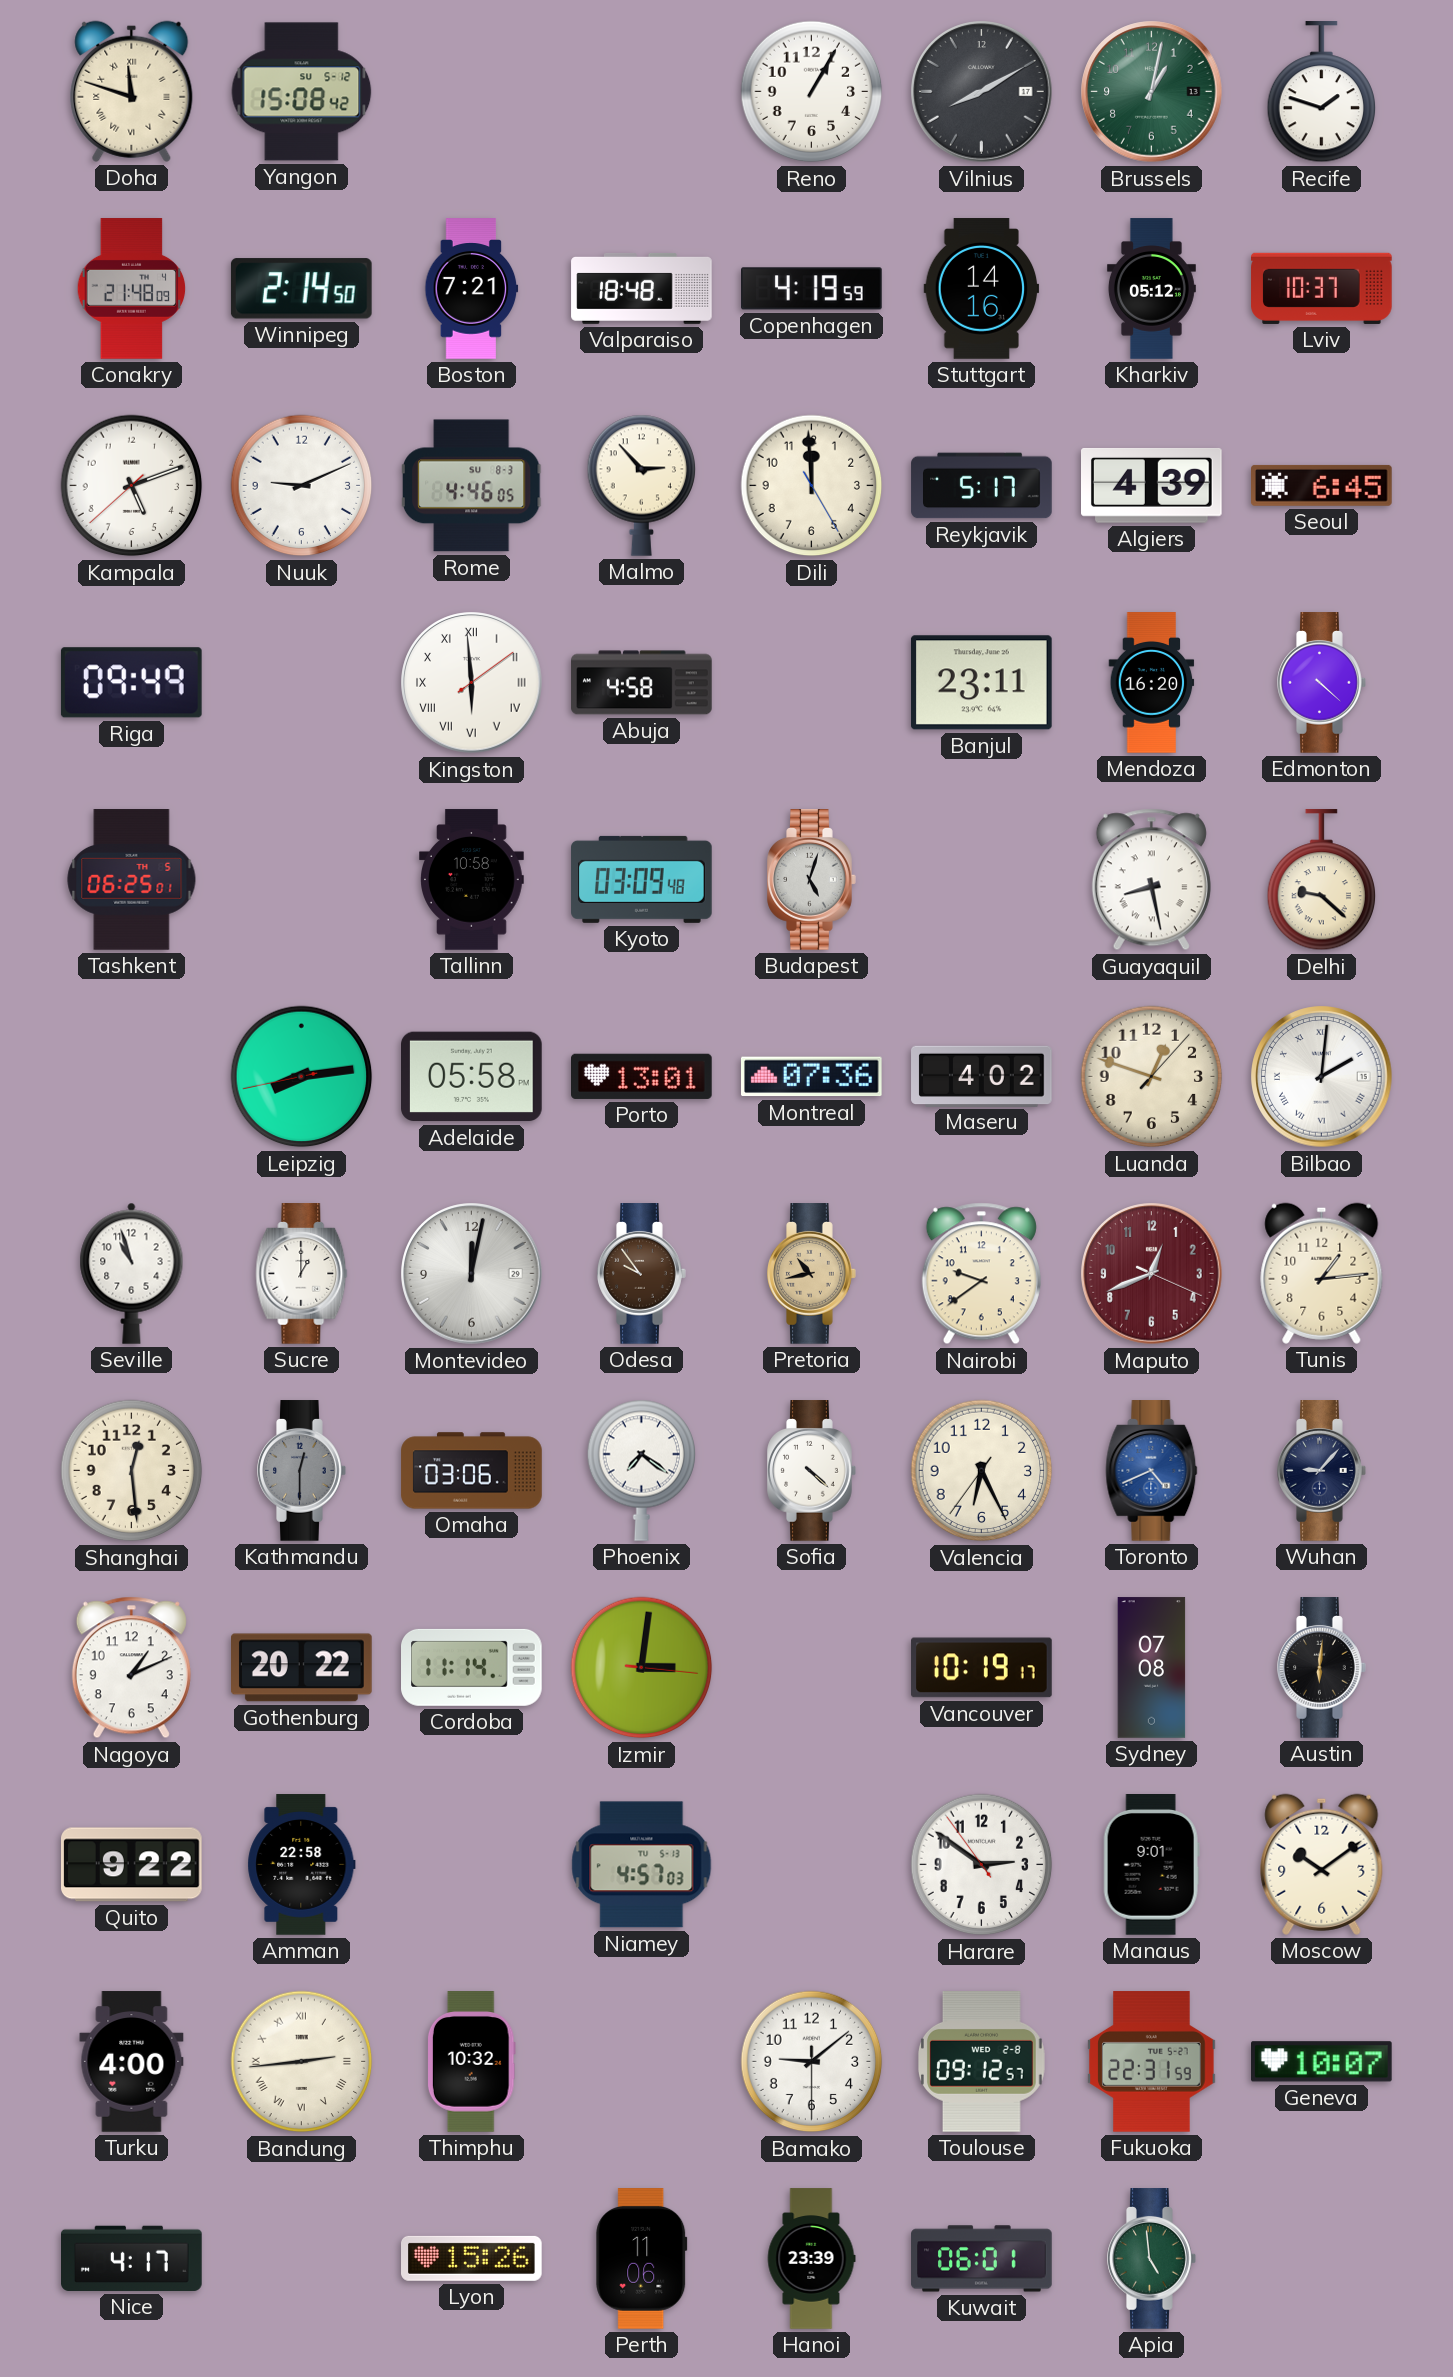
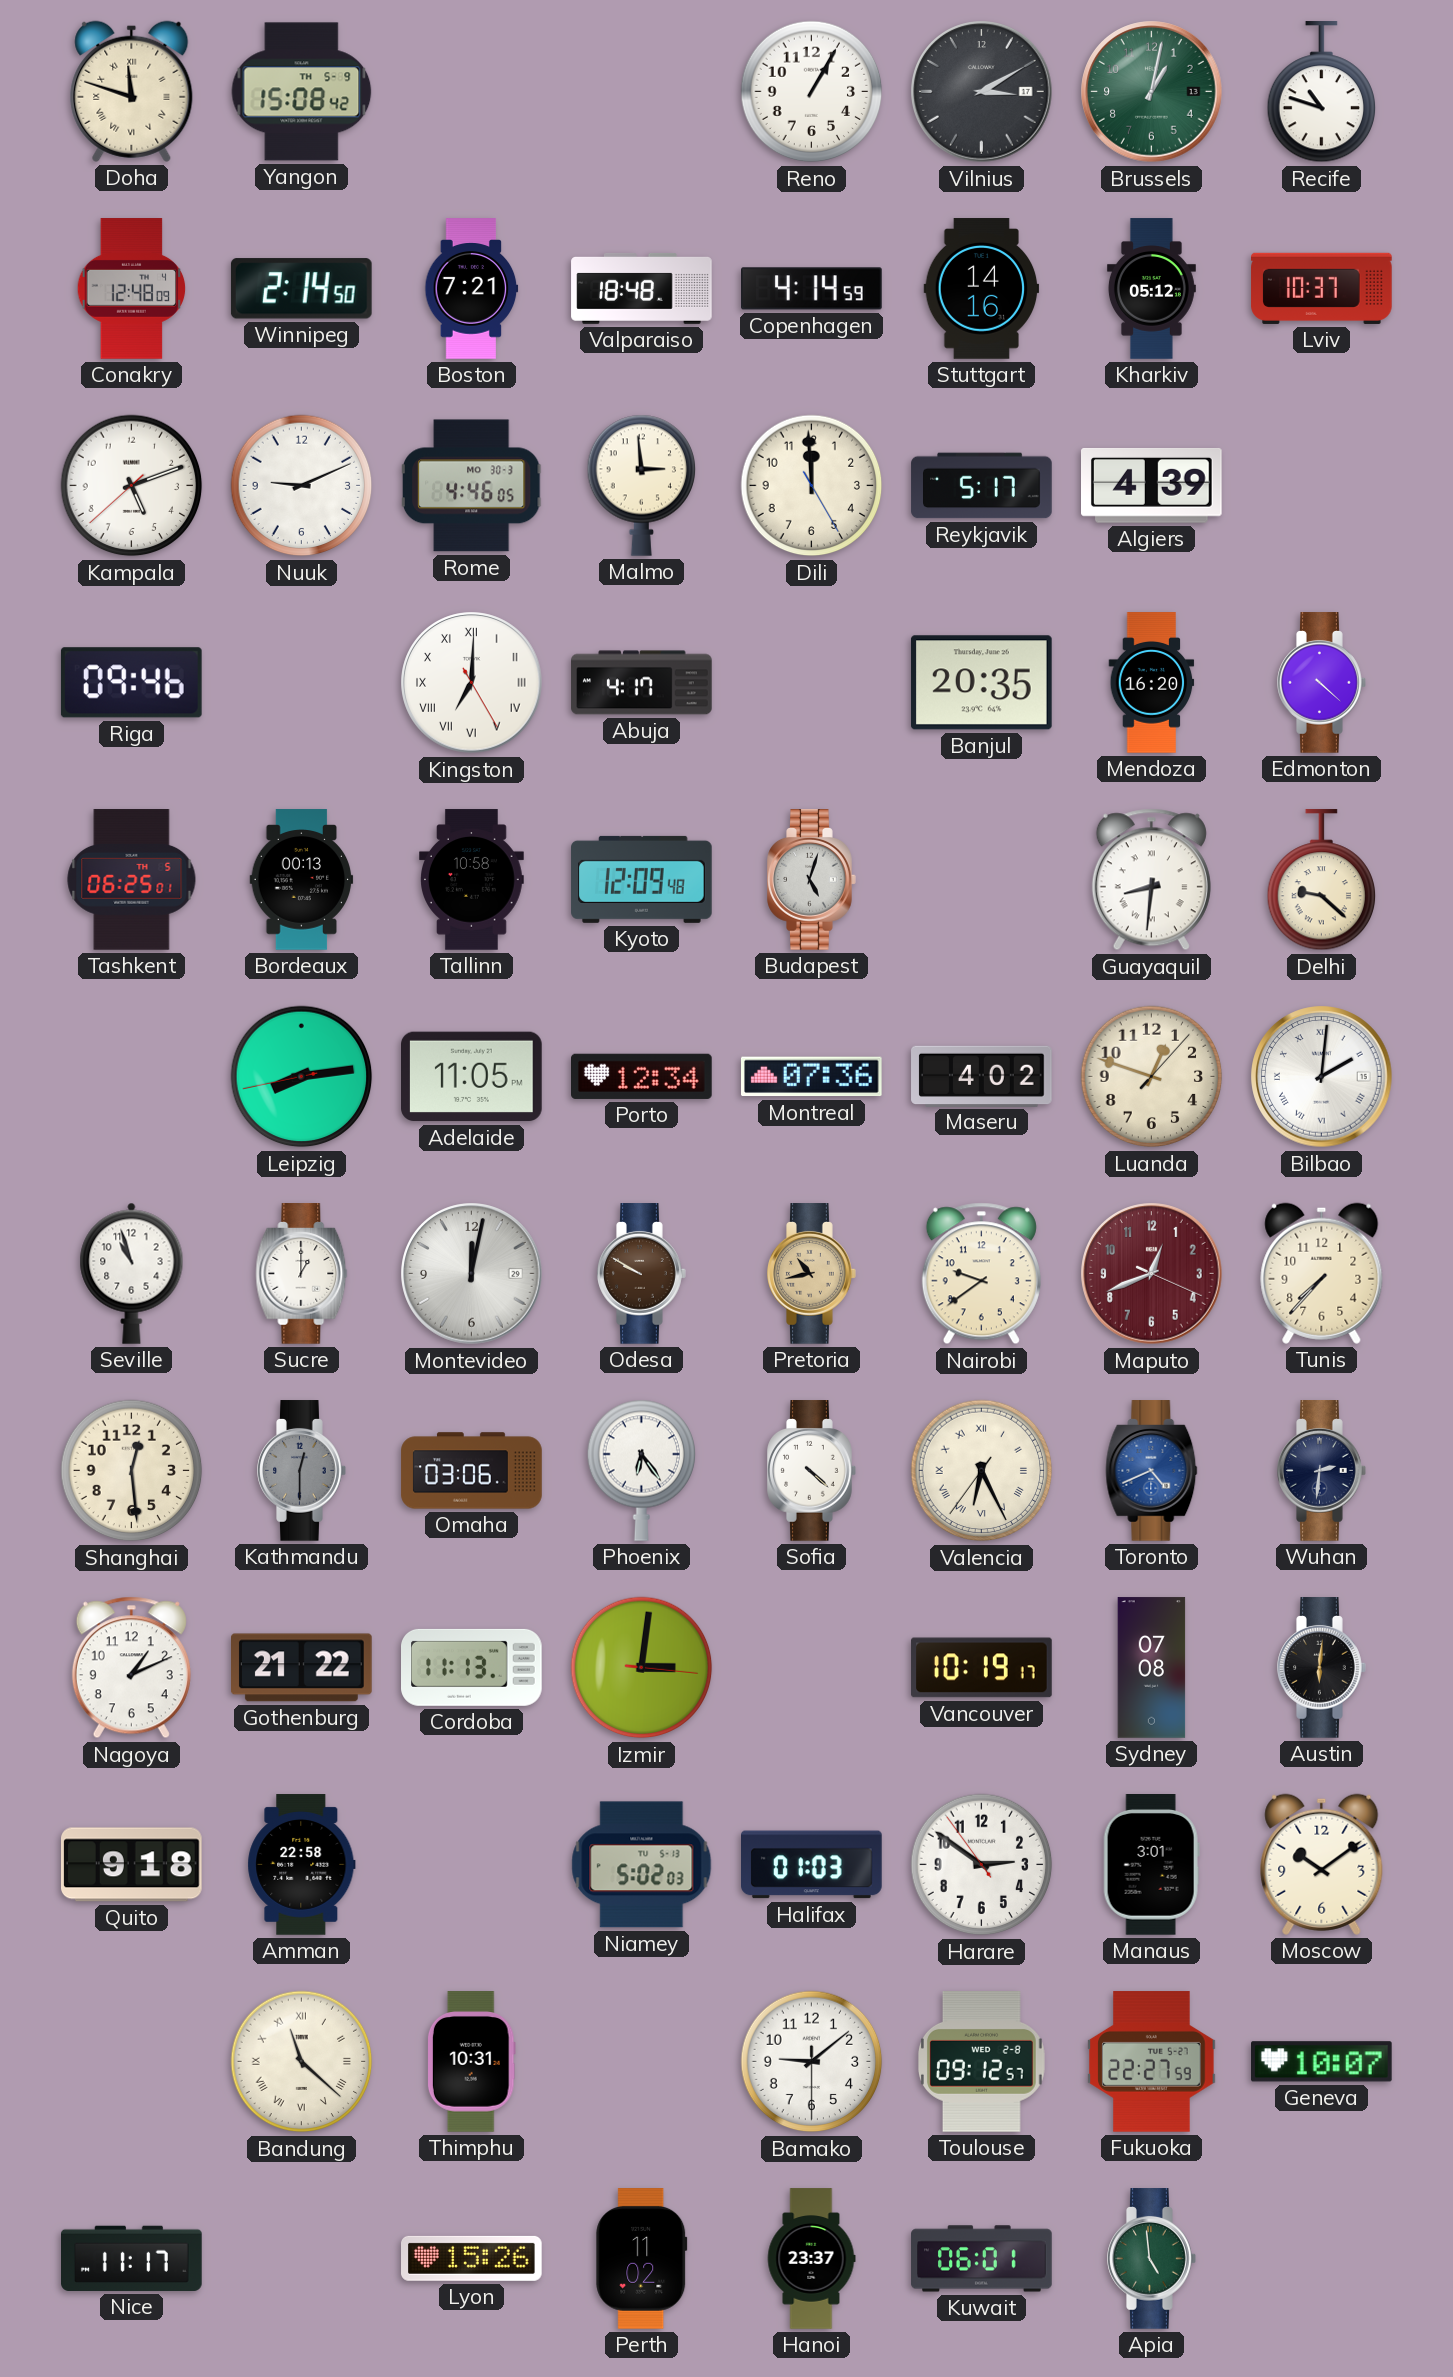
Yangon date: SU 5-12 -> TH 5-9 (302, 92)
Vilnius: 8:10 -> 3:10 (982, 92)
Recife: 1:48 -> 10:48 (1321, 93)
Conakry: 21:48 -> 12:48 (132, 289)
Copenhagen: 4:19 -> 4:14 (812, 289)
Rome date: SU 8-3 -> MO 30-3 (472, 486)
Malmo: 2:53 -> 2:59 (641, 485)
Seoul: 6:45 -> none (1322, 485)
Riga: 09:49 -> 09:46 (131, 683)
Kingston: 5:59 -> 7:00 (472, 683)
Abuja: 4:58 -> 4:17 (642, 683)
Banjul: 23:11 -> 20:35 (981, 683)
Bordeaux: none -> 00:13 (302, 880)
Kyoto: 03:09 -> 12:09 (642, 879)
Guayaquil: 8:28 -> 8:31 (1151, 880)
Adelaide: 05:58 -> 11:05 (472, 1077)
Porto: 13:01 -> 12:34 (642, 1076)
Odesa: 9:54 -> 9:50 (642, 1274)
Tunis: 1:14 -> 7:37 (1322, 1273)
Phoenix: 7:21 -> 6:24 (641, 1470)
Valencia numerals: Arabic -> Roman (982, 1471)
Wuhan: 9:07 -> 2:31 (1322, 1471)
Gothenburg: 20:22 -> 21:22 (302, 1668)
Cordoba: 11:14 -> 11:13 (472, 1667)
Quito: 9:22 -> 9:18 (132, 1865)
Niamey: 4:57 -> 5:02 (642, 1865)
Halifax: none -> 01:03 (812, 1865)
Manaus: 9:01 -> 3:01 (1151, 1865)
Turku: 4:00 -> none (132, 2062)
Bandung: 2:44 -> 11:22 (302, 2062)
Thimphu: 10:32 -> 10:31 (471, 2062)
Fukuoka: 22:31 -> 22:27 (1152, 2062)
Nice: 4:17 -> 11:17 (132, 2258)
Perth: 11:06 -> 11:02 (642, 2259)
Hanoi: 23:39 -> 23:37 (811, 2259)
